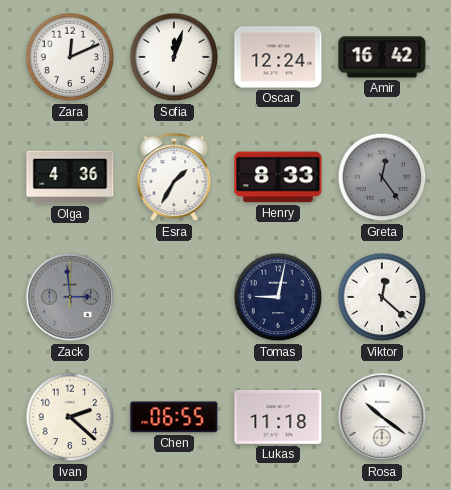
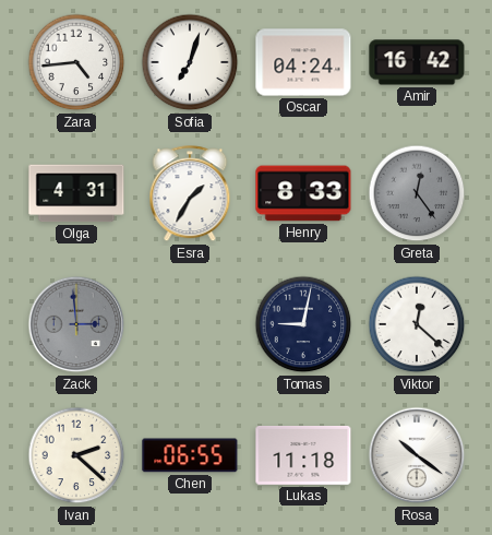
Zara: 12:11 -> 4:44 (76, 62)
Sofia: 12:03 -> 7:03 (190, 62)
Oscar: 12:24 -> 04:24 (303, 62)
Olga: 4:36 -> 4:31 (76, 193)
